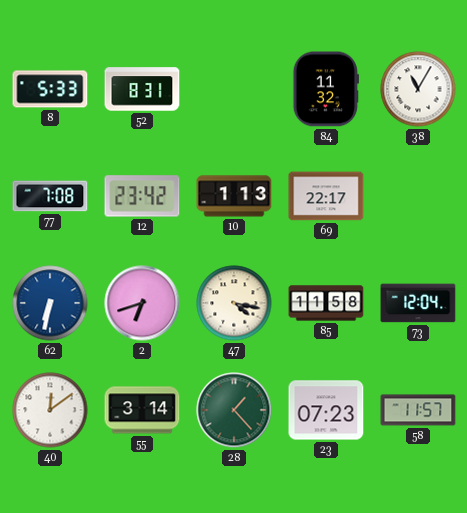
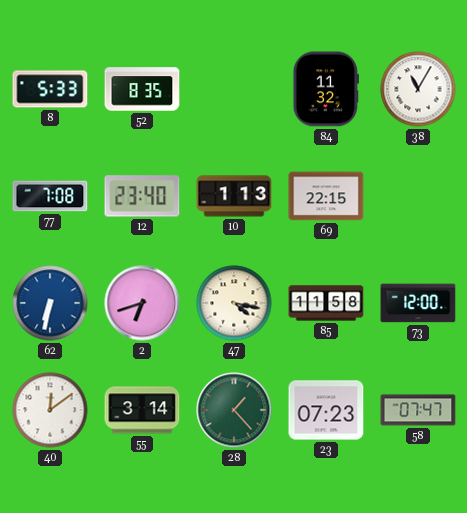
52: 8:31 -> 8:35 (142, 89)
12: 23:42 -> 23:40 (142, 196)
69: 22:17 -> 22:15 (326, 196)
73: 12:04 -> 12:00 (418, 303)
58: 11:57 -> 07:47 (418, 410)
